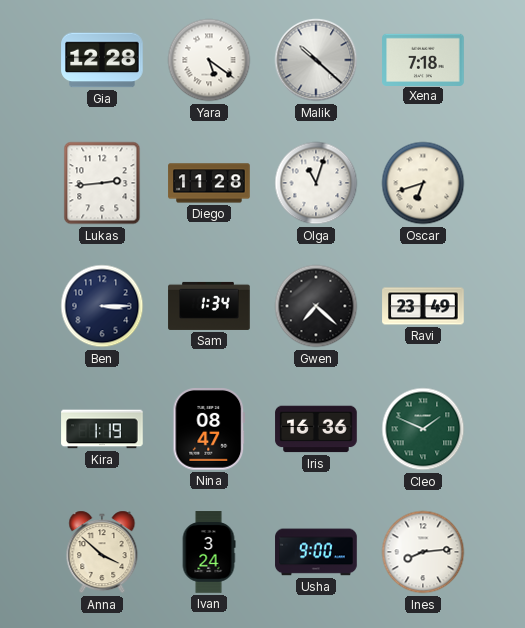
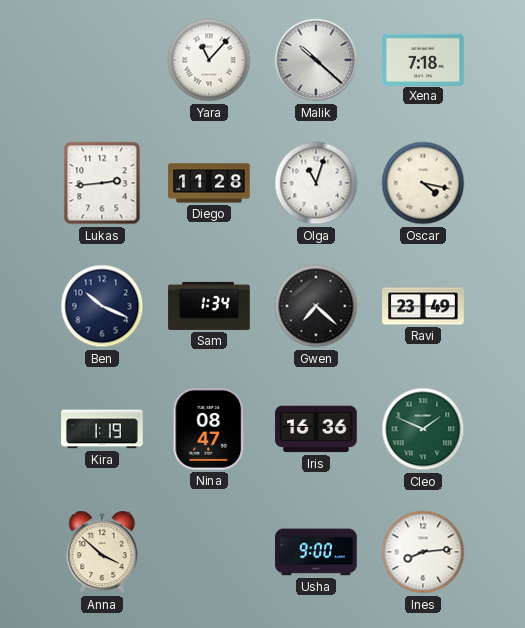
Gia: 12:28 -> none (102, 60)
Yara: 5:21 -> 11:07 (209, 60)
Oscar: 6:42 -> 4:17 (423, 183)
Ben: 3:15 -> 10:19 (102, 306)
Ivan: 3:24 -> none (209, 552)
